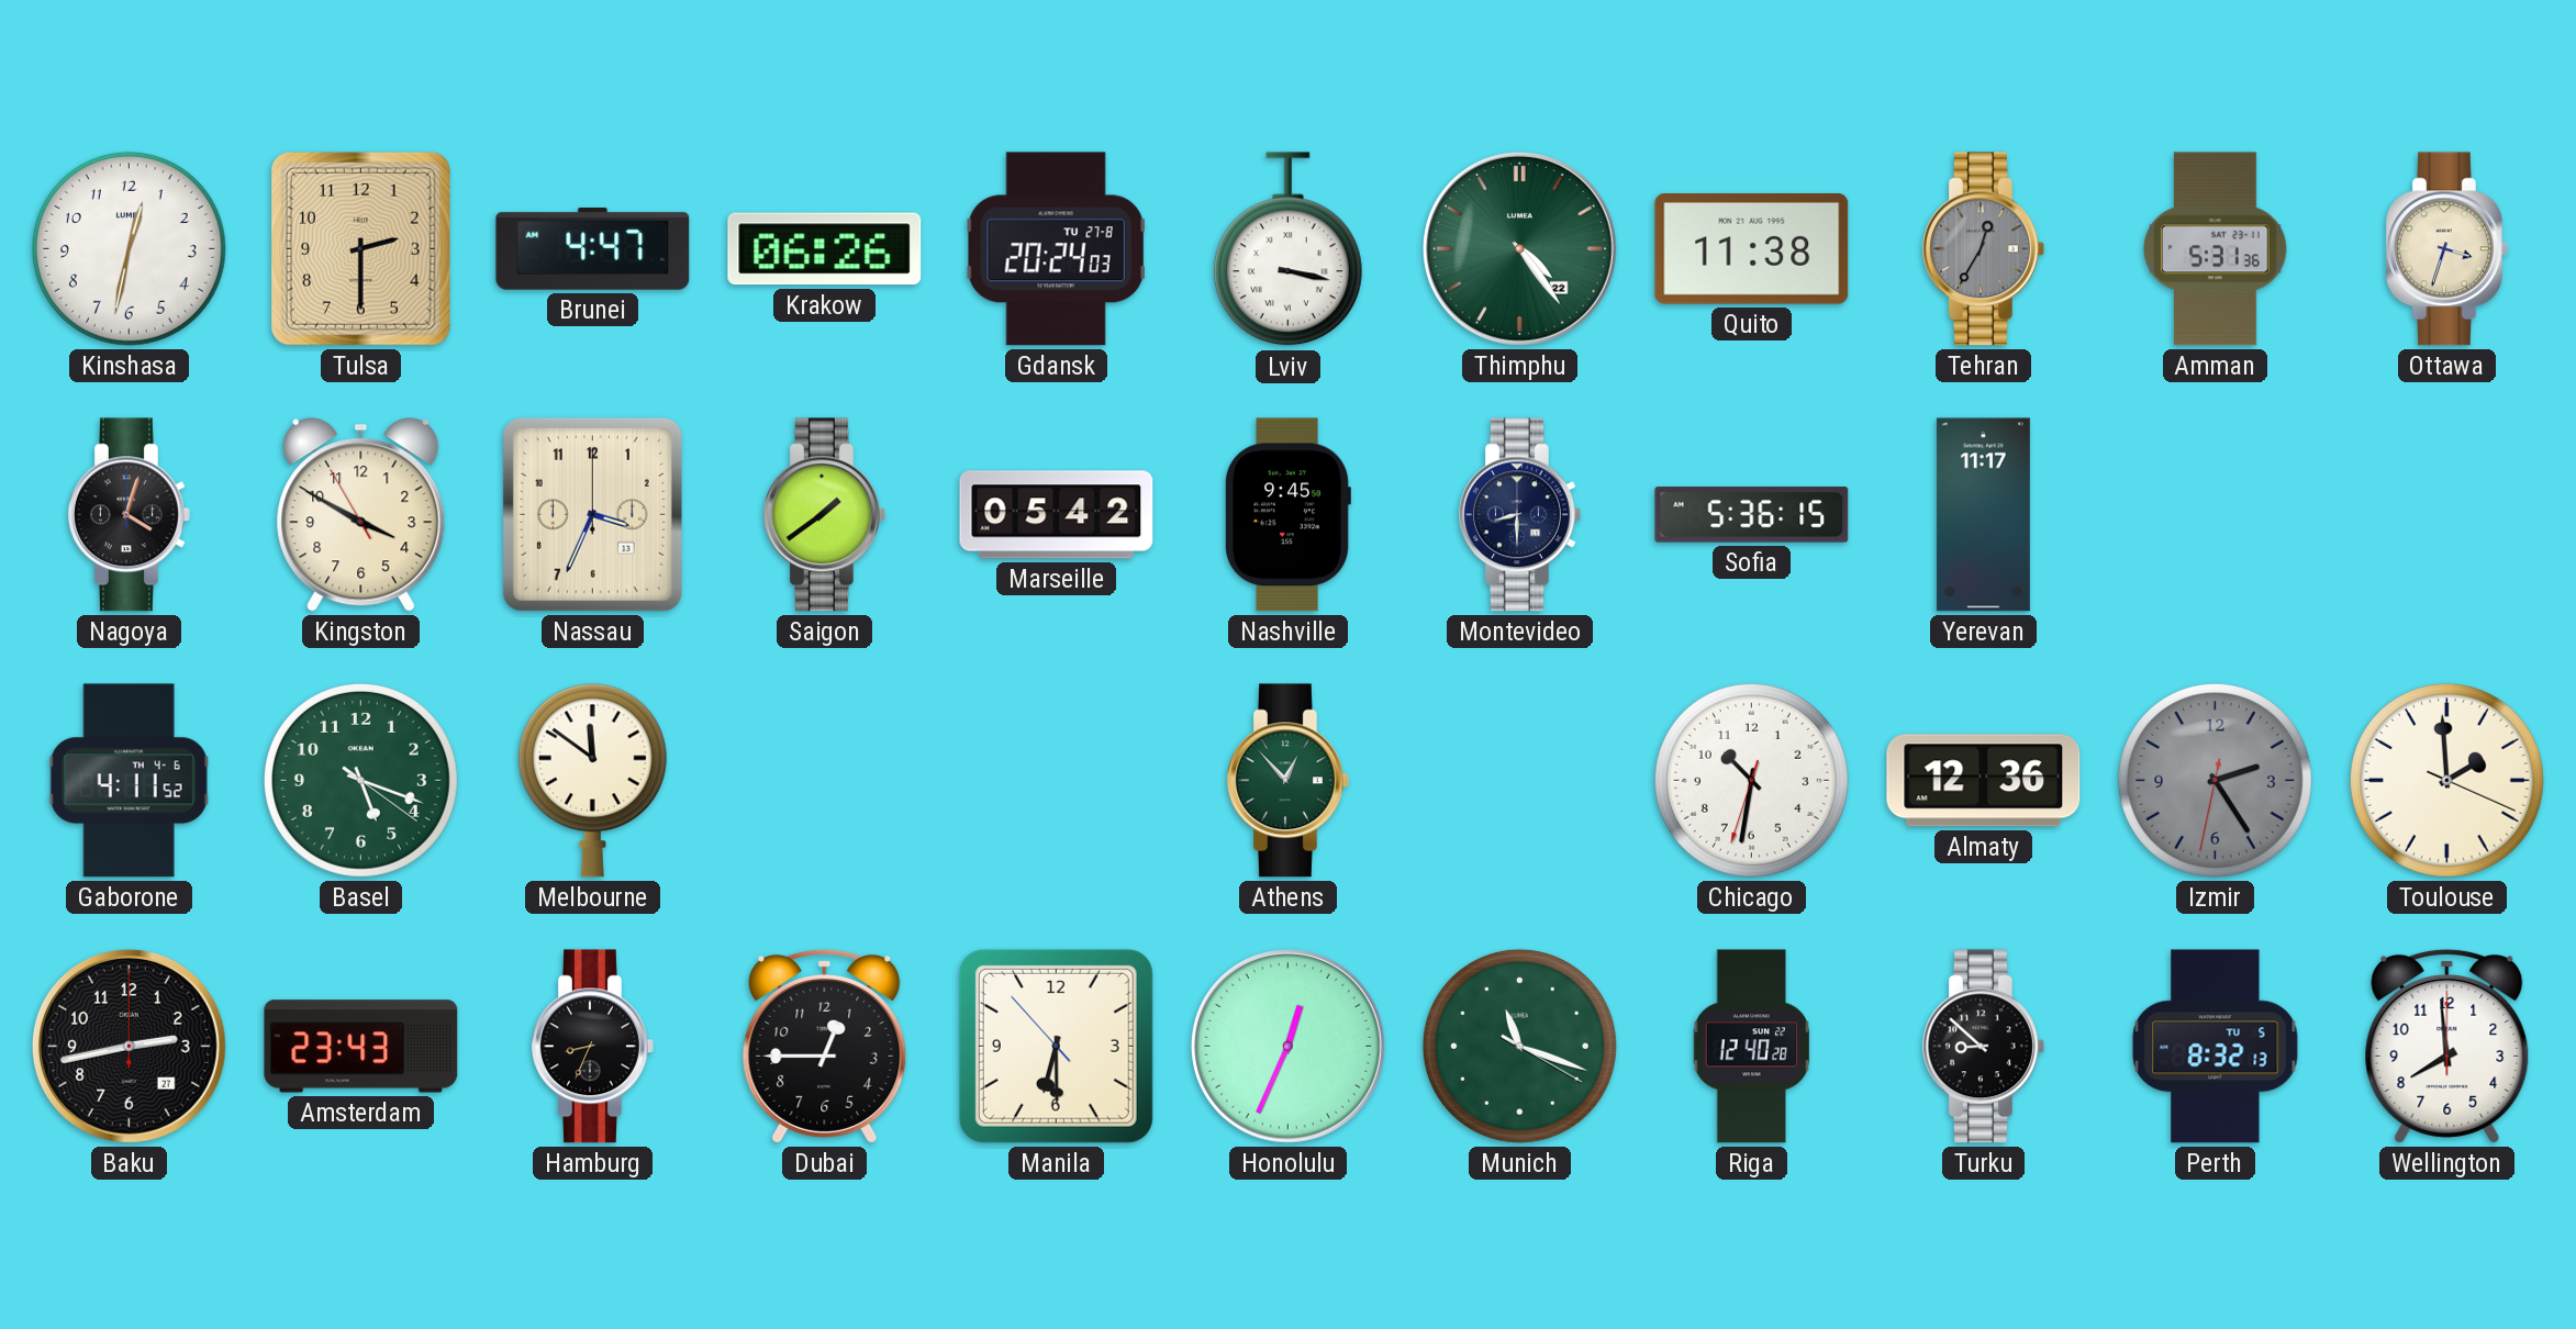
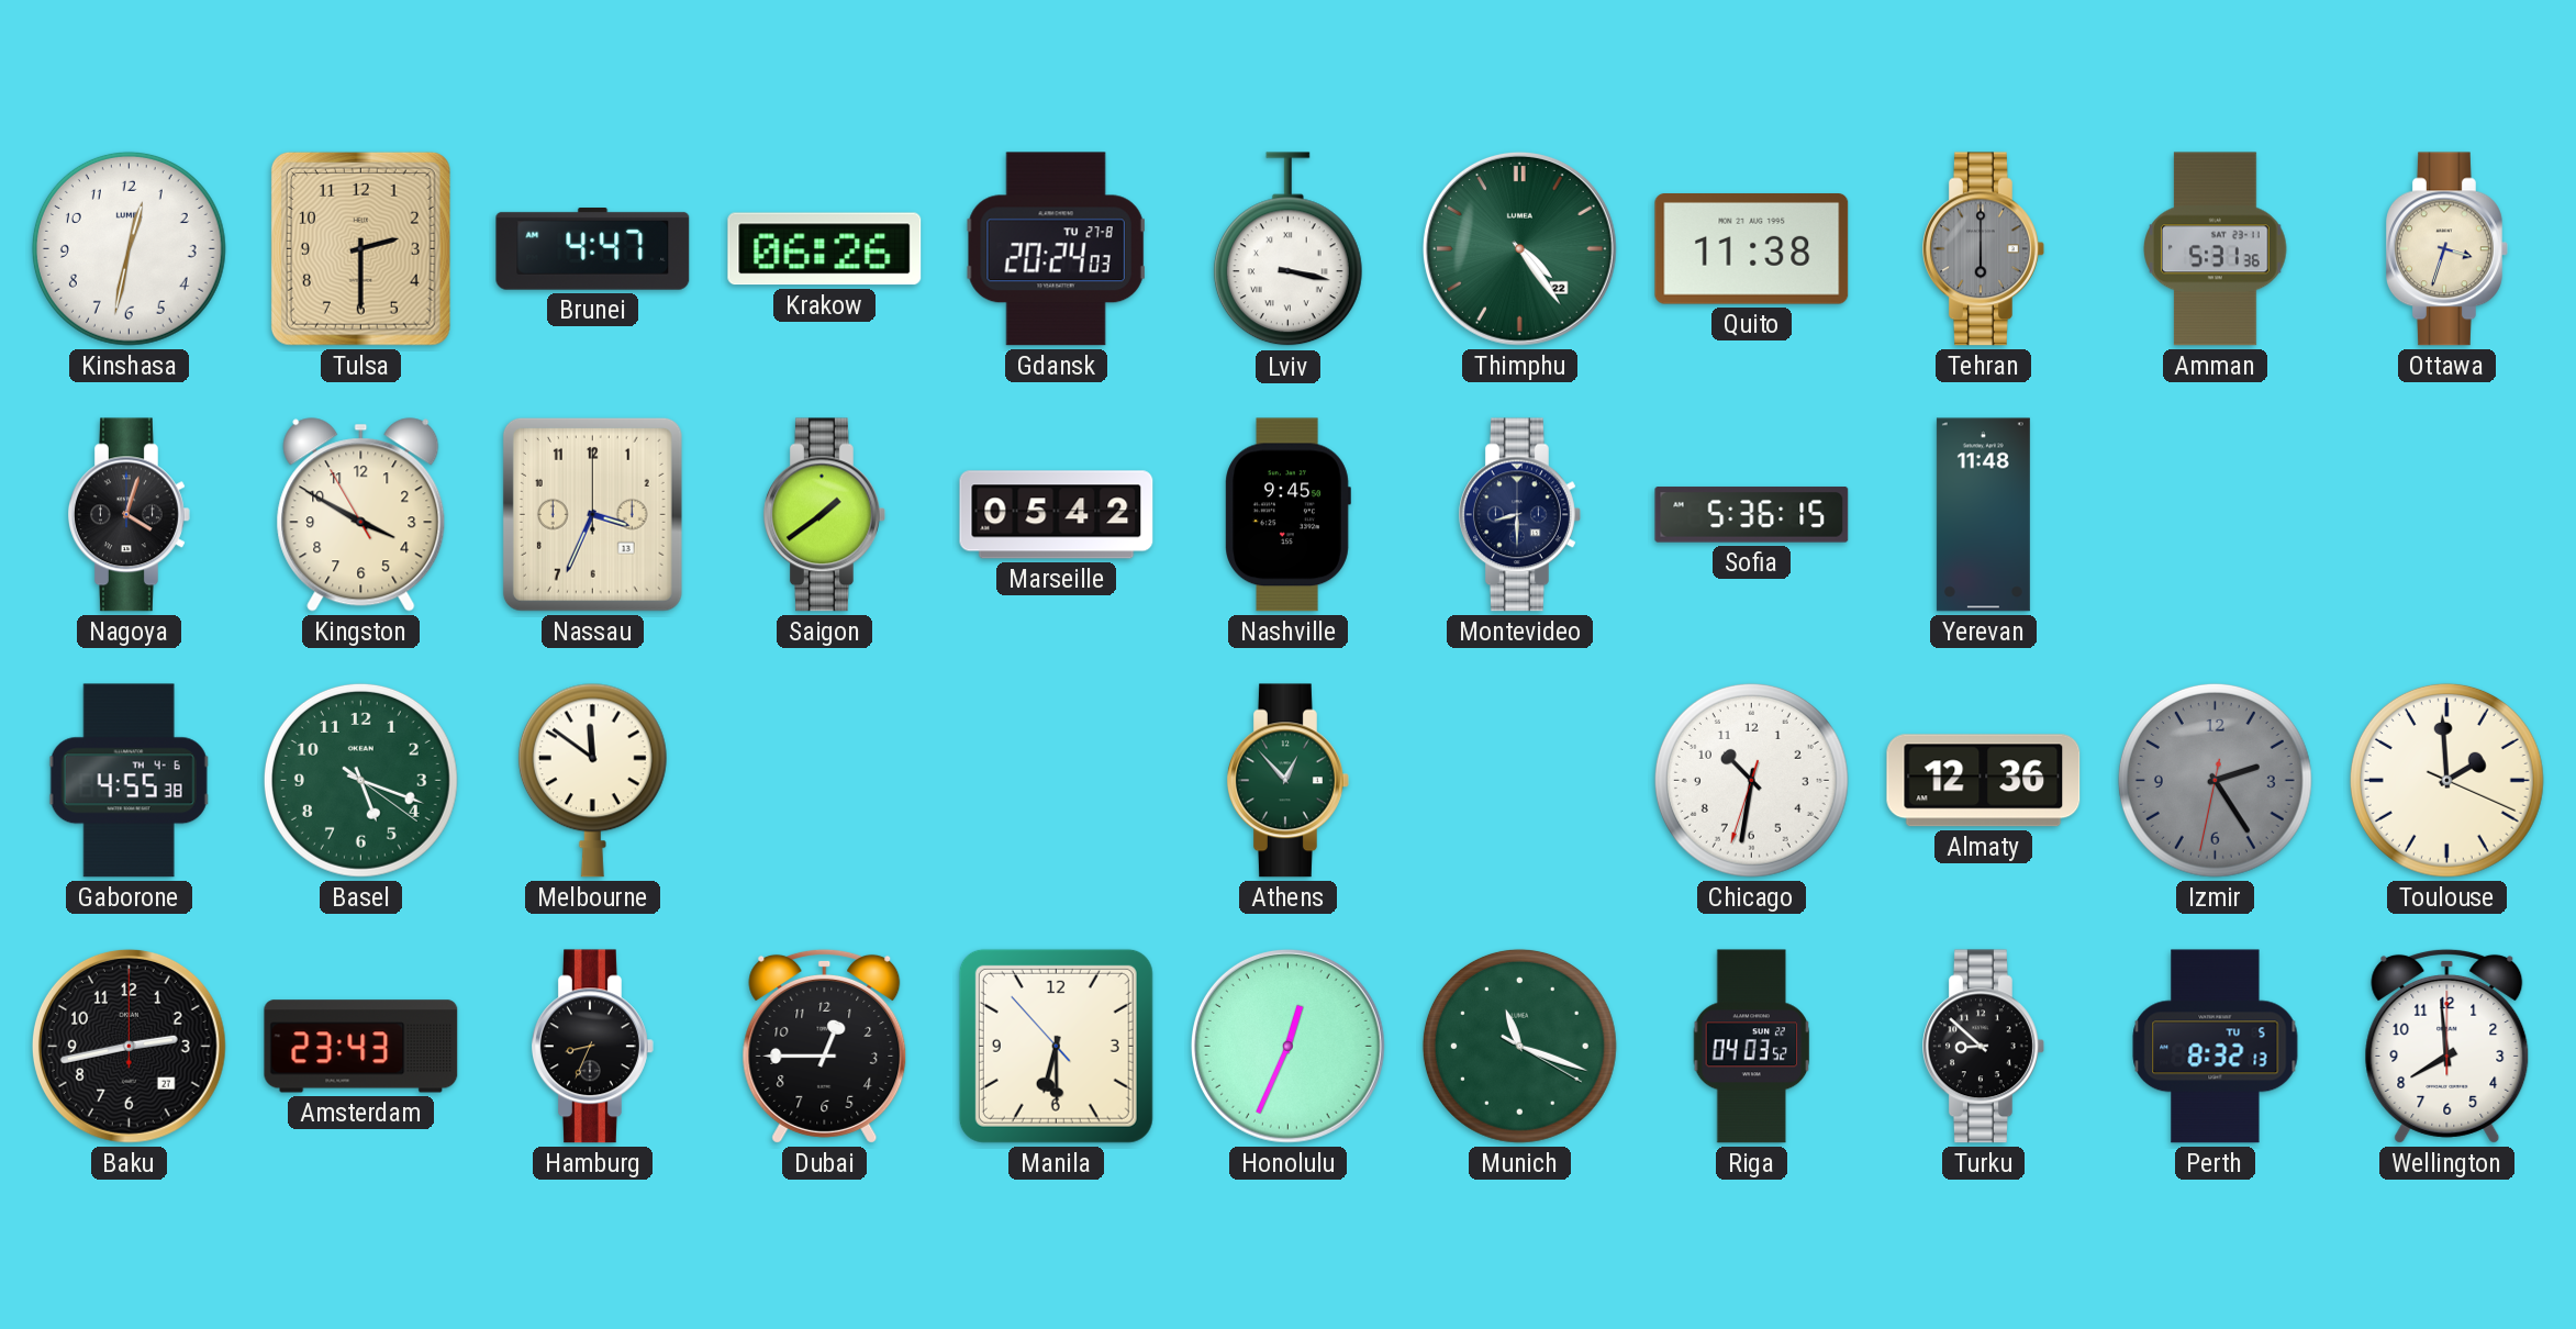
Tehran: 12:35 -> 6:00 (1984, 249)
Yerevan: 11:17 -> 11:48 (1983, 515)
Gaborone: 4:11 -> 4:55 (129, 781)
Riga: 12:40 -> 04:03 (1752, 1047)
